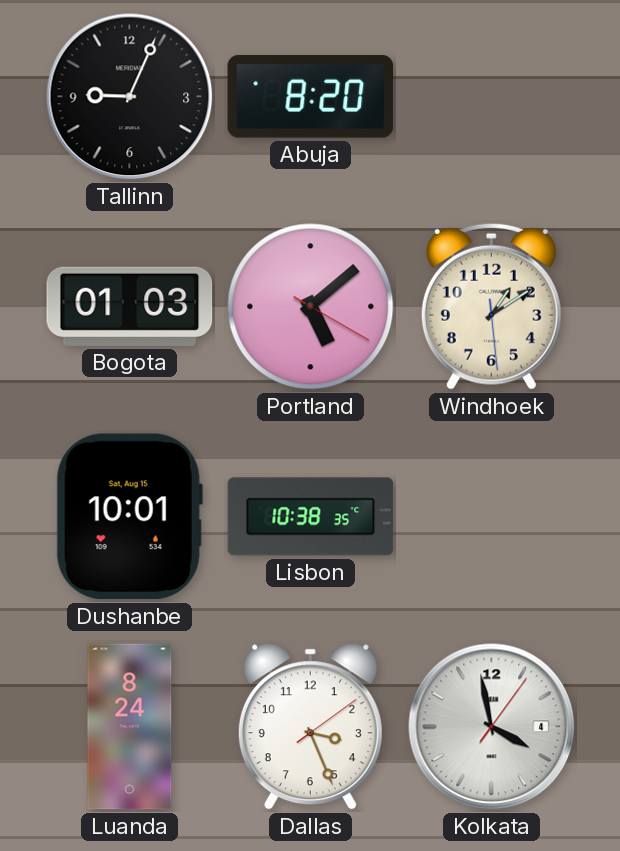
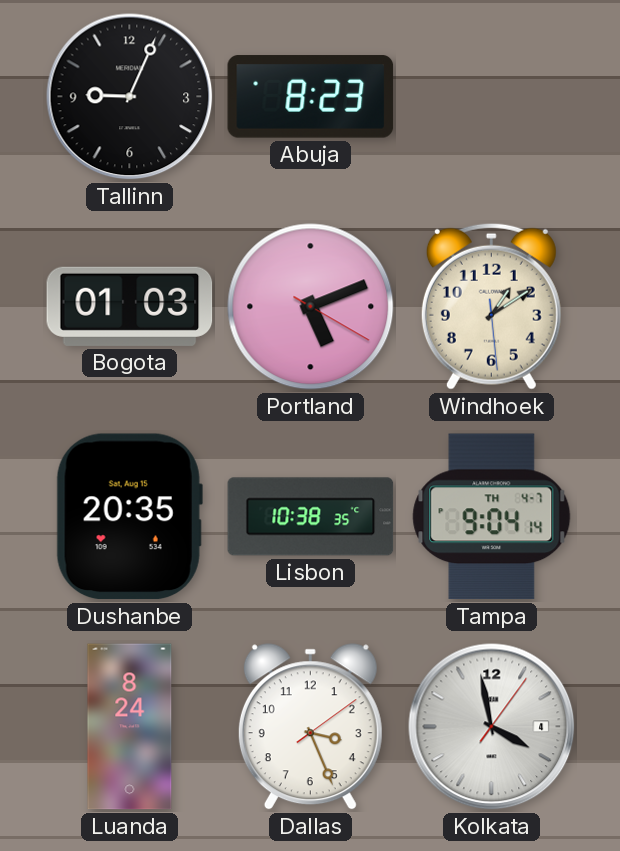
Abuja: 8:20 -> 8:23 (311, 97)
Portland: 5:08 -> 5:11 (311, 307)
Dushanbe: 10:01 -> 20:35 (129, 517)
Tampa: none -> 9:04 (492, 517)
